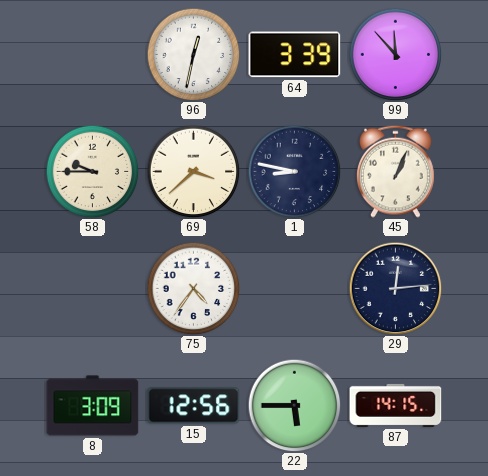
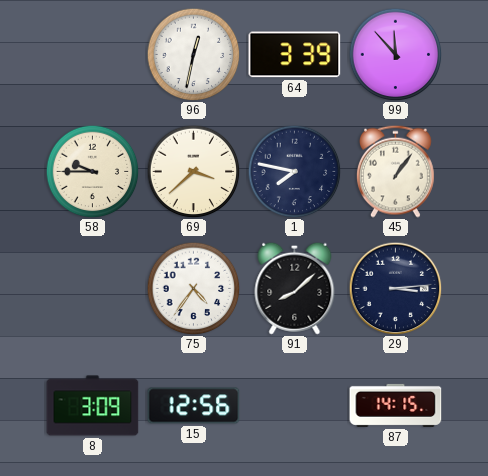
1: 8:47 -> 7:47 (294, 171)
45: 1:04 -> 1:06 (395, 171)
91: none -> 8:08 (295, 288)
29: 12:14 -> 3:14 (395, 288)
22: 5:45 -> none (294, 405)
